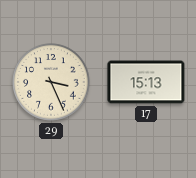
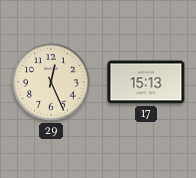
29: 3:26 -> 12:26 (51, 82)
